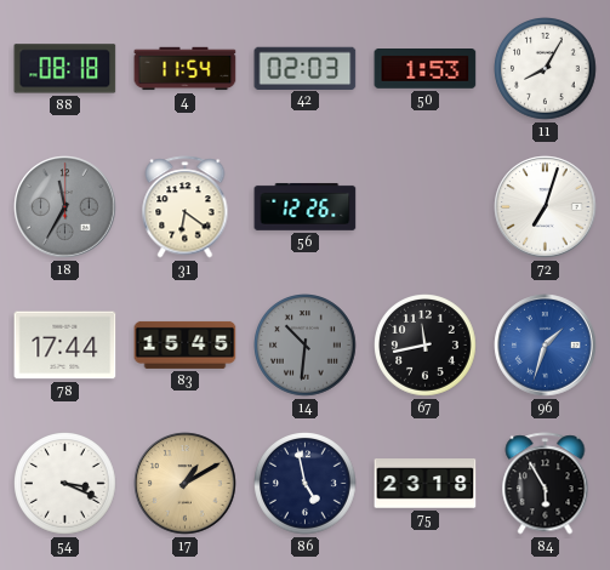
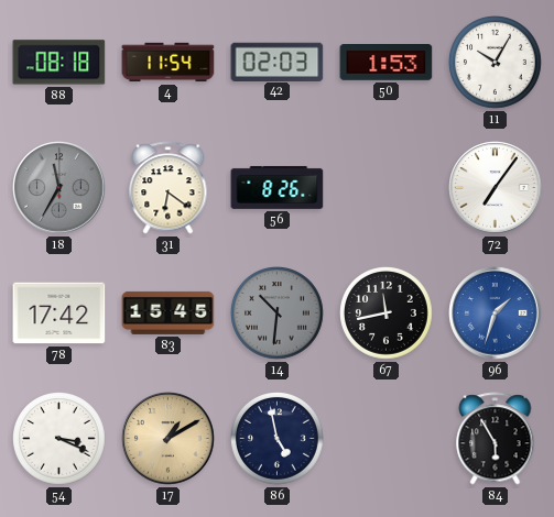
11: 8:05 -> 10:05 (496, 63)
56: 12:26 -> 8:26 (278, 187)
72: 7:03 -> 7:06 (496, 188)
78: 17:44 -> 17:42 (59, 313)
75: 23:18 -> none (426, 484)
